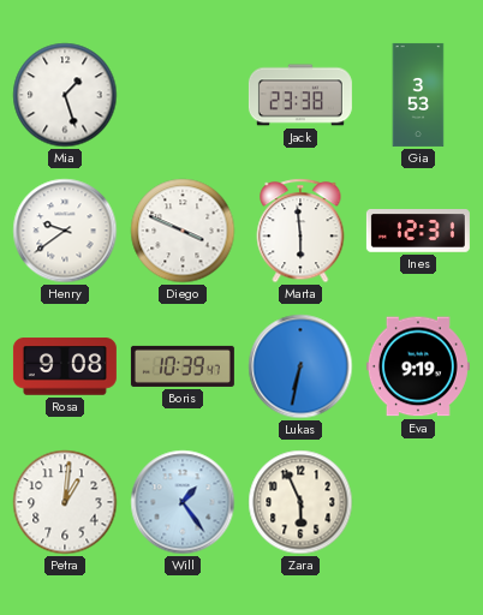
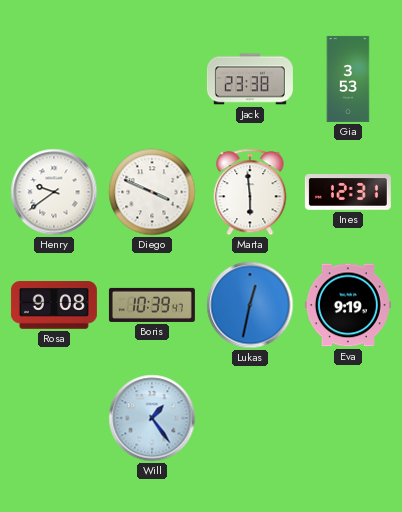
Mia: 1:27 -> none (65, 95)
Lukas: 6:32 -> 12:32 (250, 305)
Petra: 1:01 -> none (65, 502)
Zara: 5:56 -> none (300, 502)
